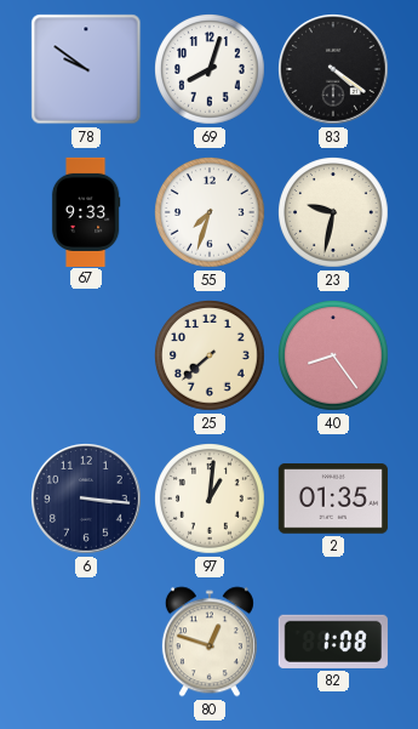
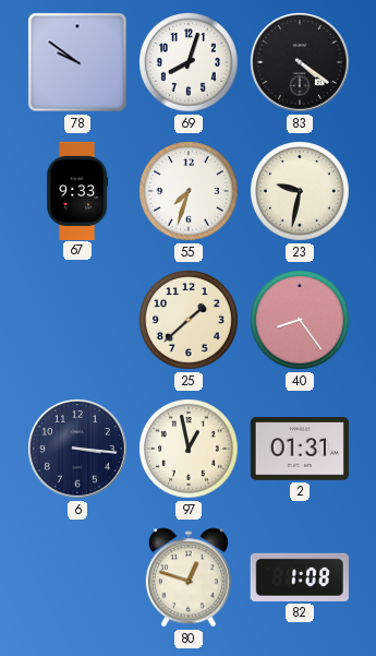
25: 7:38 -> 1:38 (189, 320)
97: 1:01 -> 12:58 (189, 449)
2: 01:35 -> 01:31 (300, 449)
